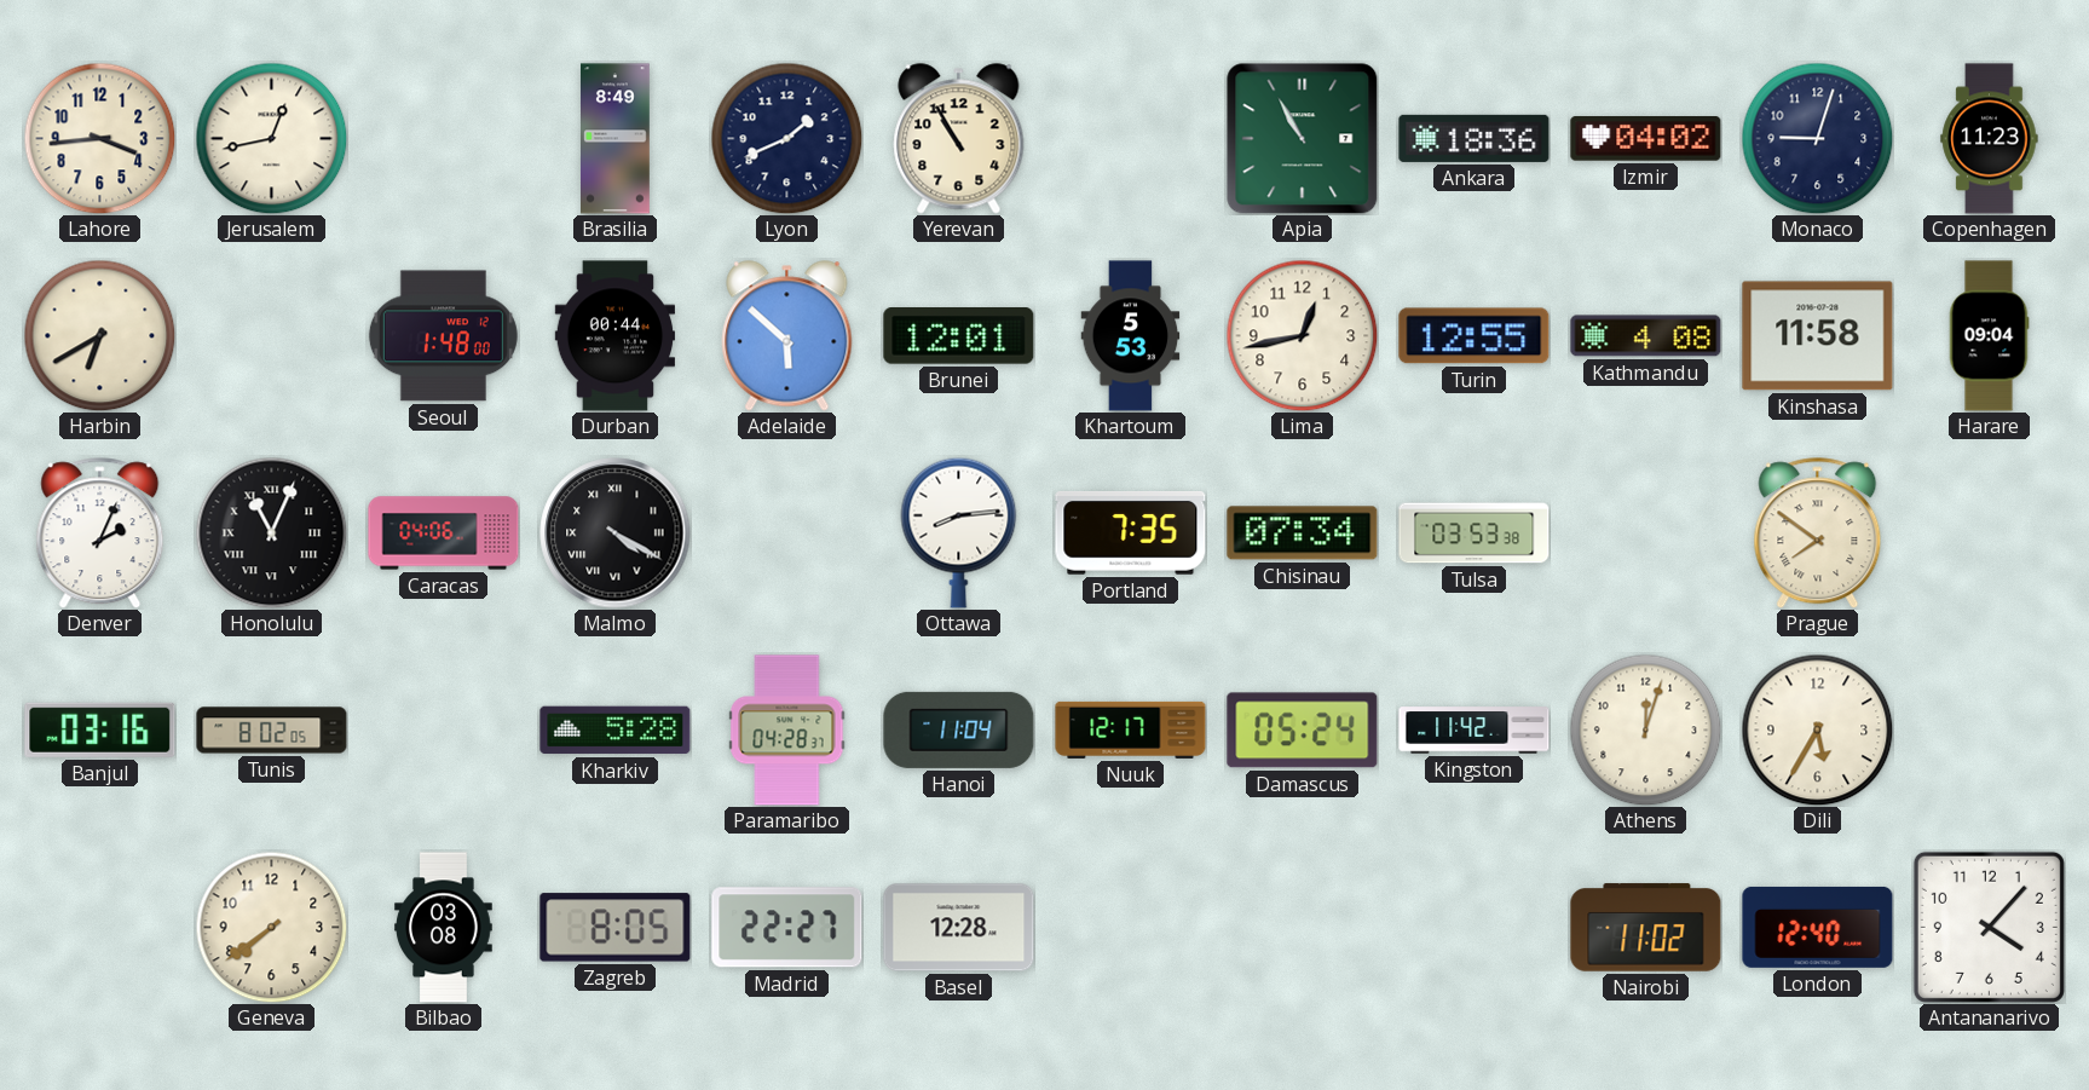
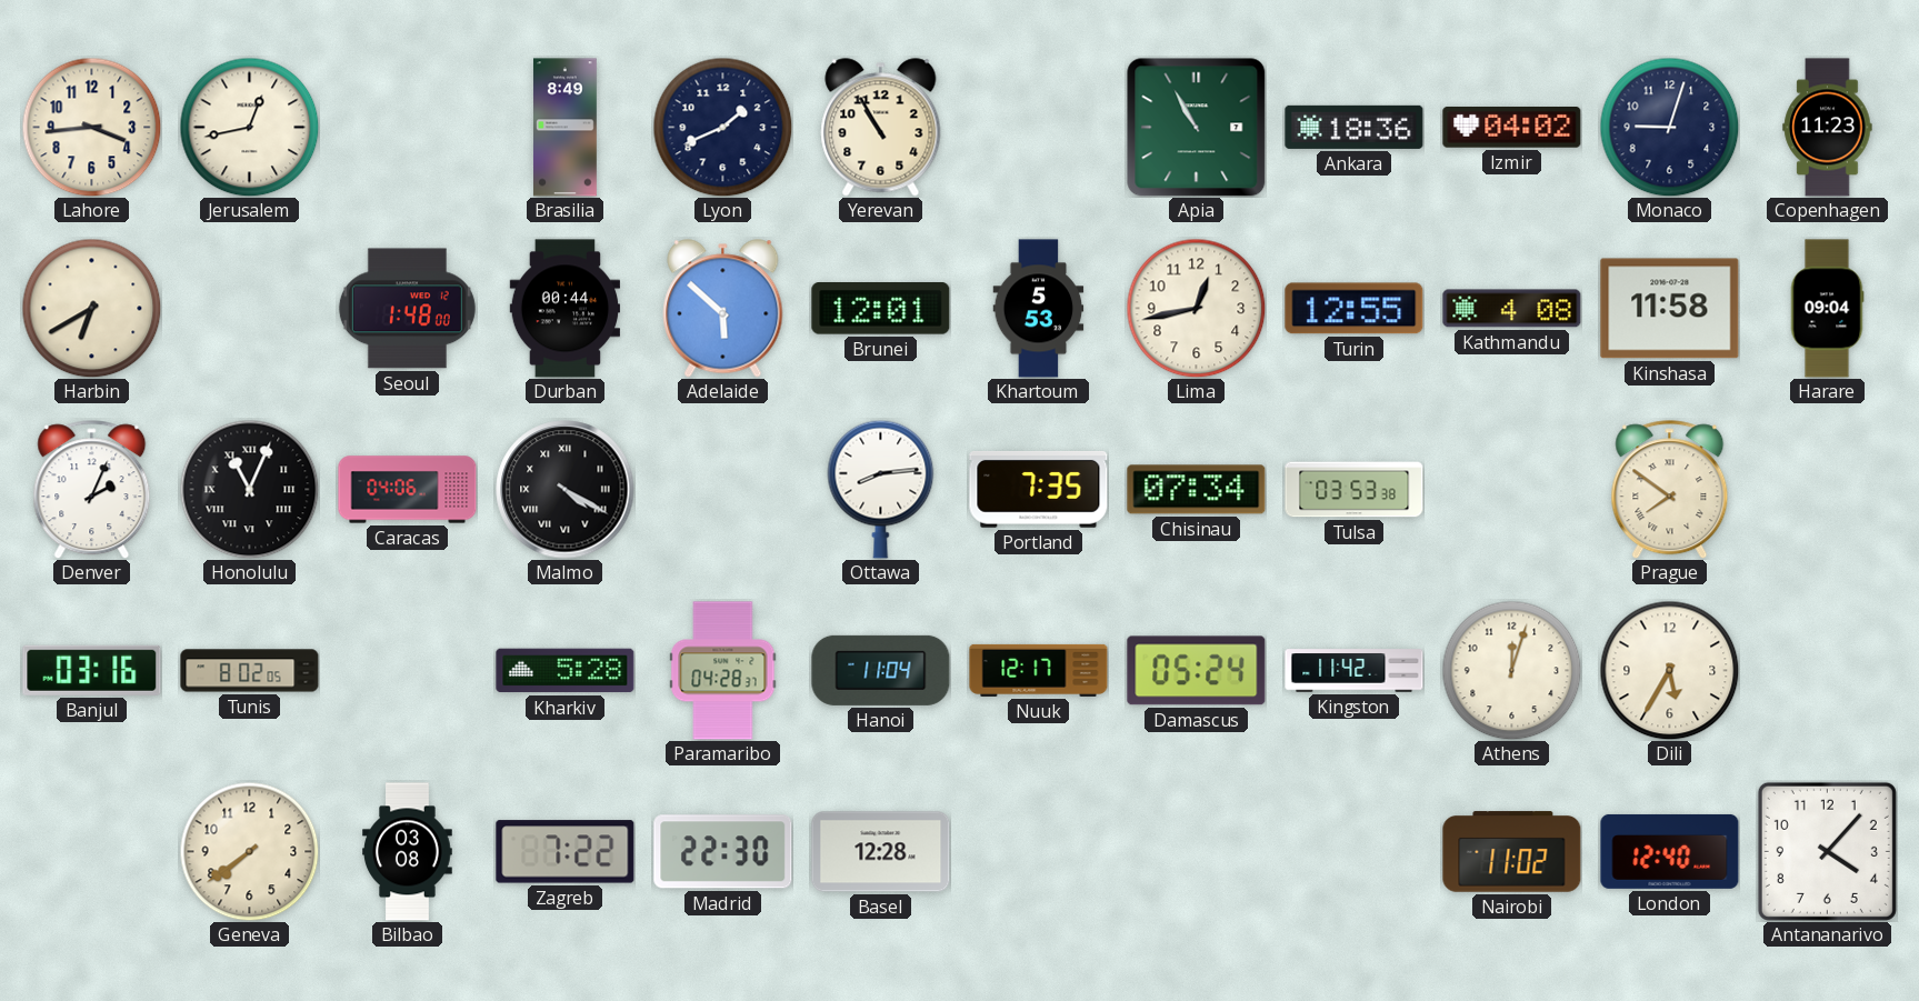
Zagreb: 8:05 -> 7:22 (566, 852)
Madrid: 22:27 -> 22:30 (723, 852)
